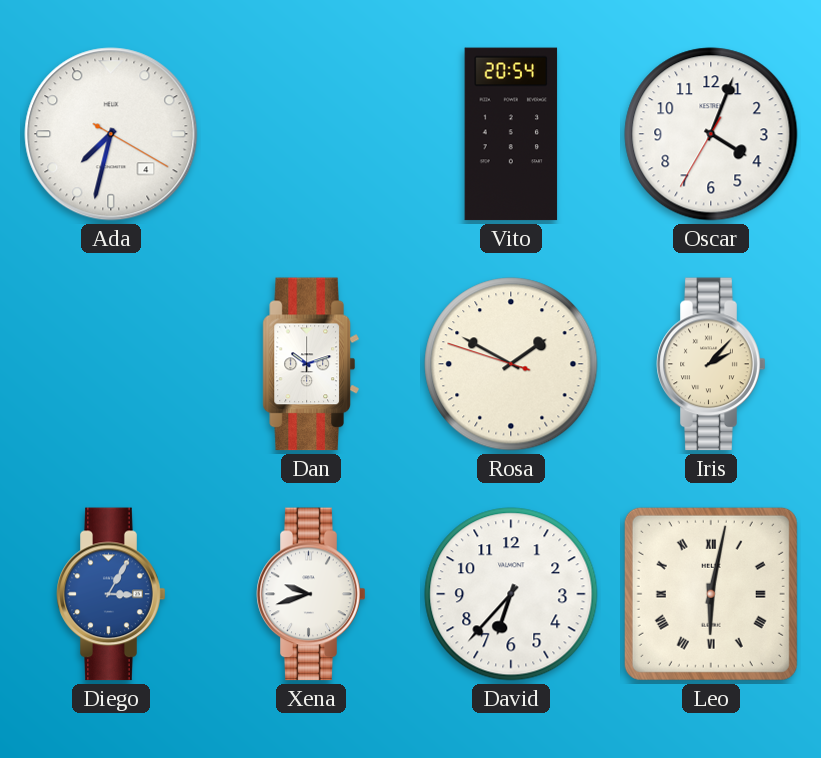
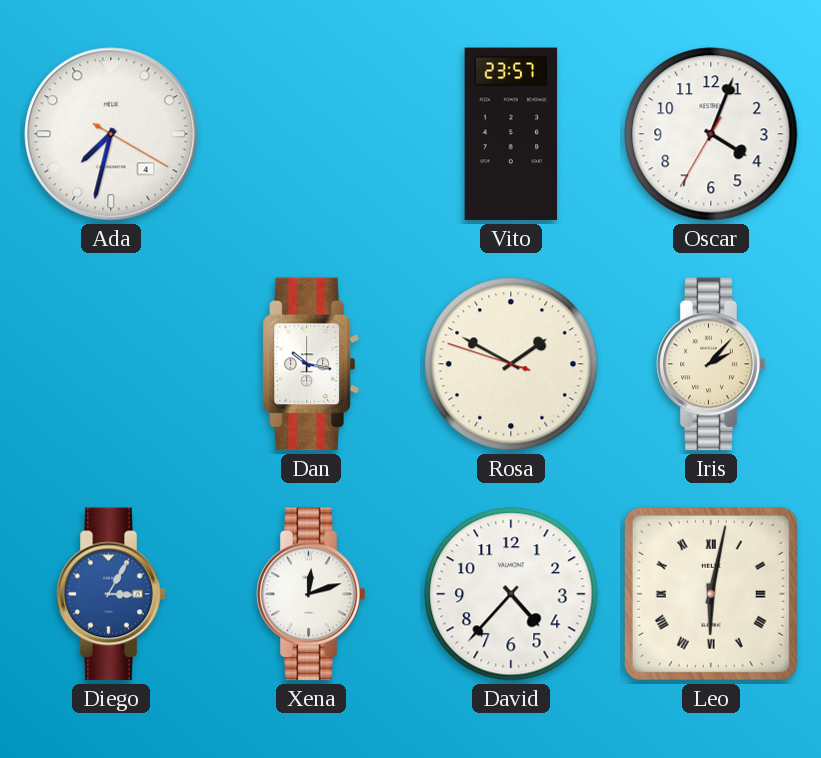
Vito: 20:54 -> 23:57 (511, 134)
Dan: 10:12 -> 10:17 (311, 364)
Xena: 9:42 -> 12:12 (311, 594)
David: 6:37 -> 4:37 (511, 594)
